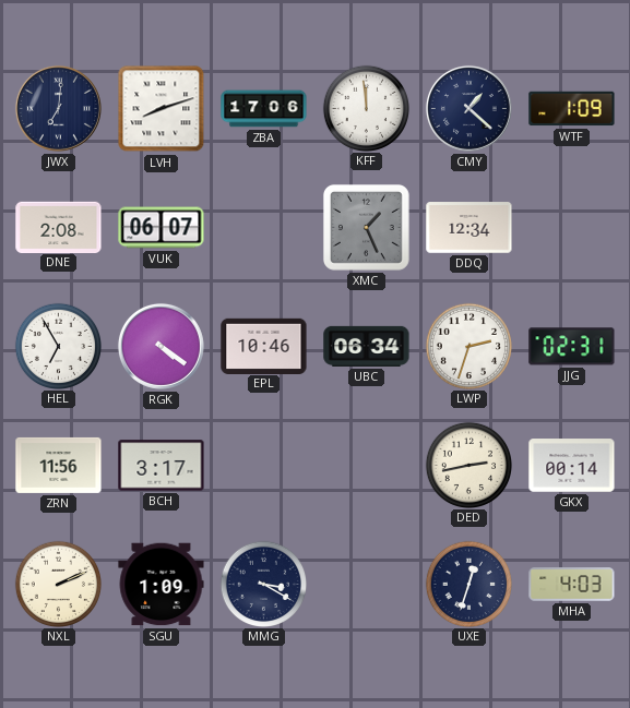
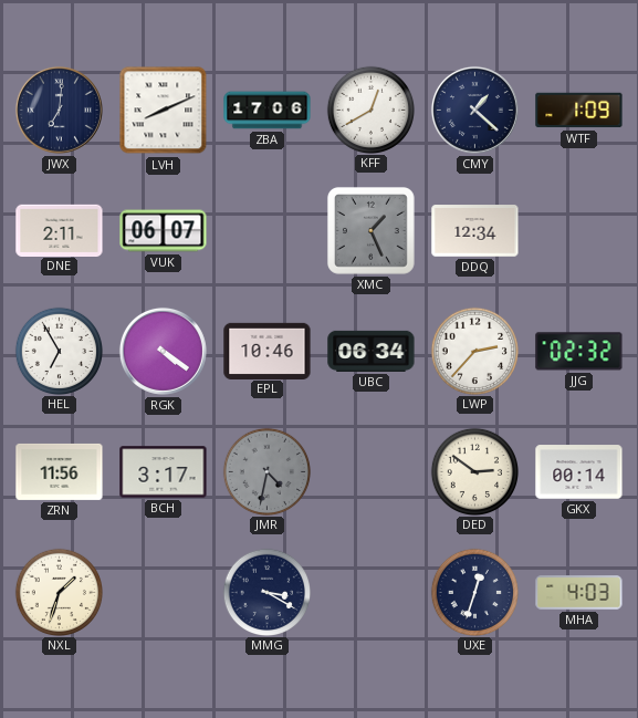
LVH: 8:12 -> 8:11 (164, 111)
KFF: 11:59 -> 12:40 (370, 110)
DNE: 2:08 -> 2:11 (60, 230)
LWP: 2:33 -> 2:37 (474, 351)
JJG: 02:31 -> 02:32 (579, 352)
JMR: none -> 4:32 (266, 471)
DED: 2:43 -> 2:51 (474, 471)
NXL: 2:11 -> 1:33 (59, 592)
SGU: 1:09 -> none (162, 585)
